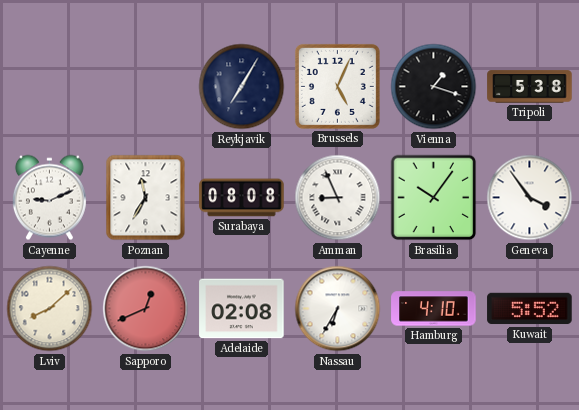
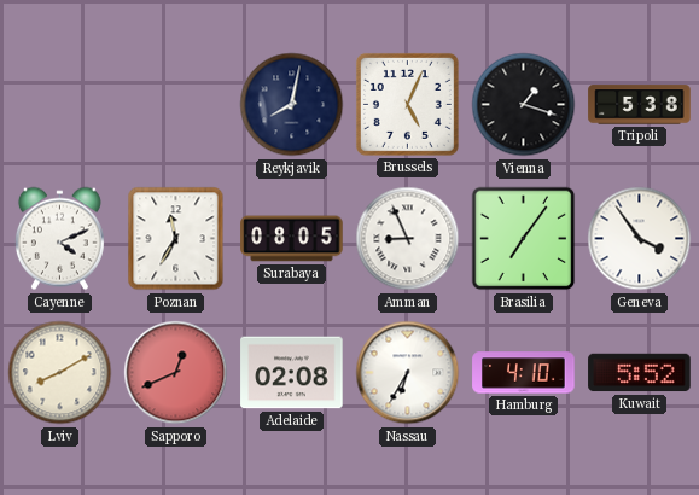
Reykjavik: 7:05 -> 8:02 (292, 105)
Cayenne: 9:11 -> 4:11 (59, 239)
Surabaya: 08:08 -> 08:05 (292, 239)
Brasilia: 10:06 -> 7:06 (524, 239)
Lviv: 8:08 -> 8:10 (60, 373)
